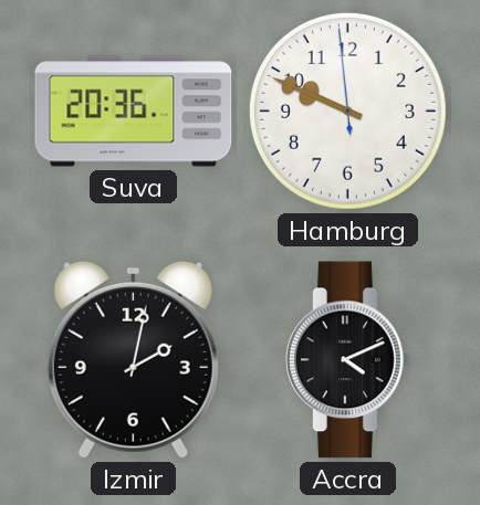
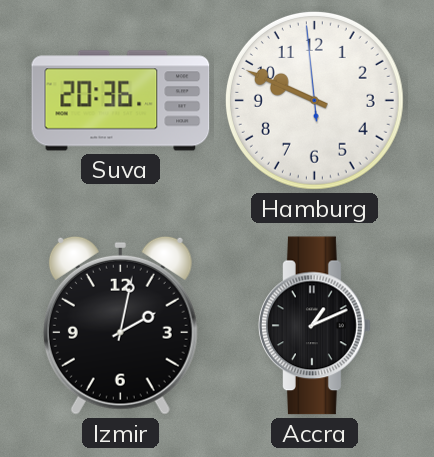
Accra: 4:11 -> 1:11 (315, 326)
